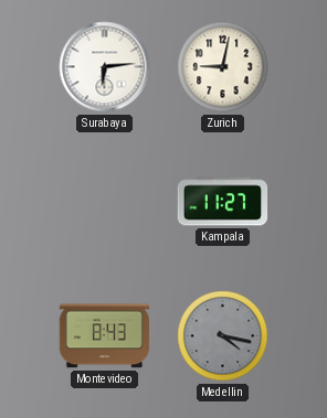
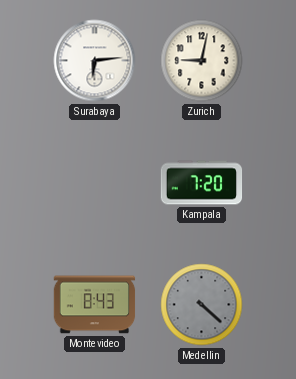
Kampala: 11:27 -> 7:20 (202, 183)
Medellin: 4:17 -> 4:22 (202, 305)
